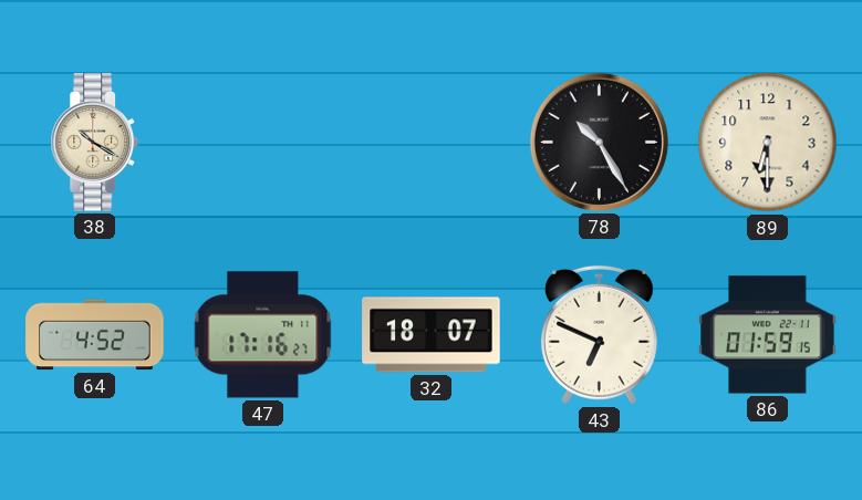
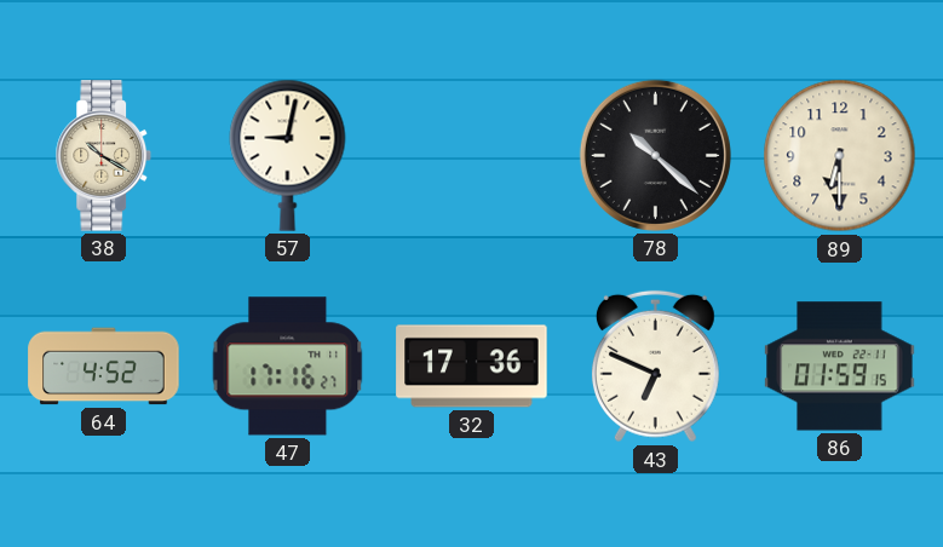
57: none -> 9:02 (288, 155)
78: 10:25 -> 10:22 (655, 155)
32: 18:07 -> 17:36 (472, 367)
